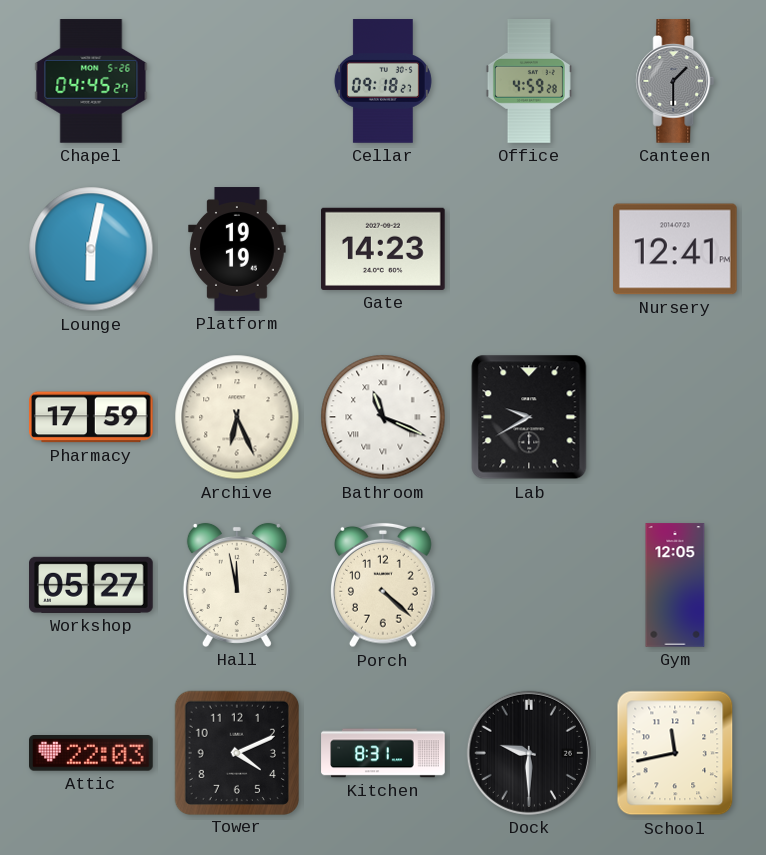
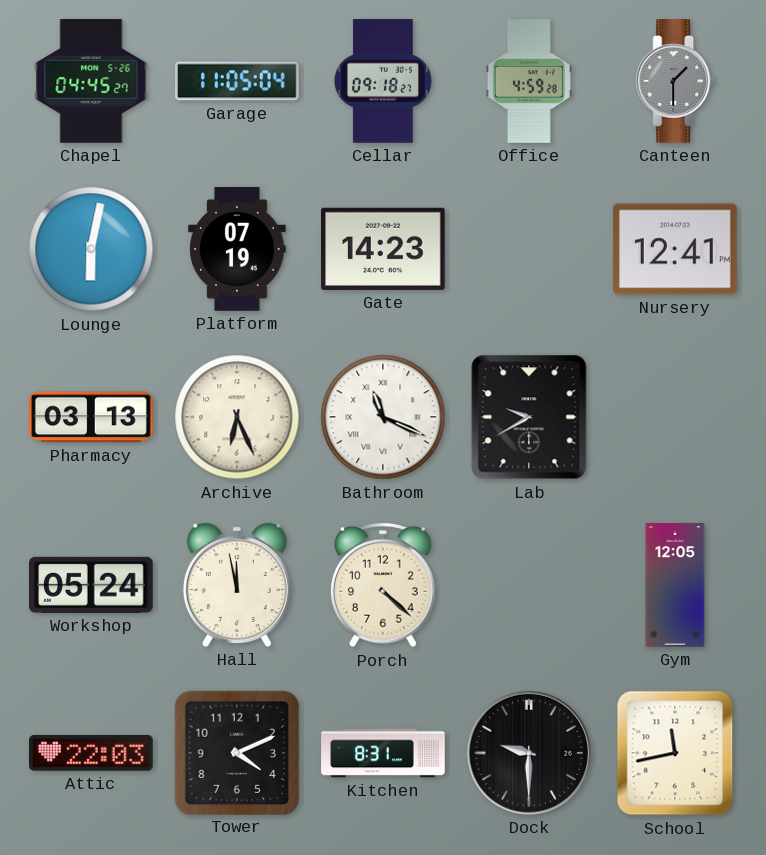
Garage: none -> 11:05 (238, 81)
Platform: 19:19 -> 07:19 (237, 249)
Pharmacy: 17:59 -> 03:13 (92, 417)
Workshop: 05:27 -> 05:24 (91, 585)
